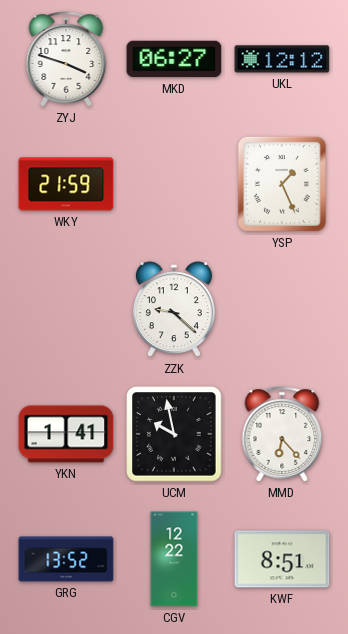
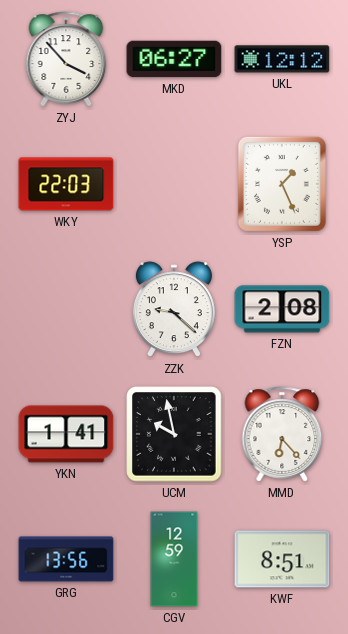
ZYJ: 3:48 -> 3:53 (66, 59)
WKY: 21:59 -> 22:03 (66, 184)
FZN: none -> 2:08 (282, 309)
GRG: 13:52 -> 13:56 (66, 559)
CGV: 12:22 -> 12:59 (174, 559)
